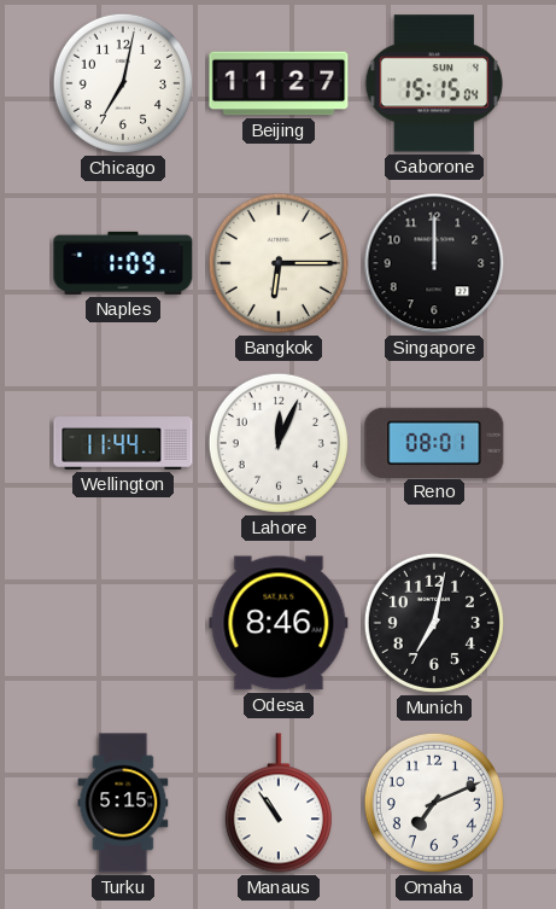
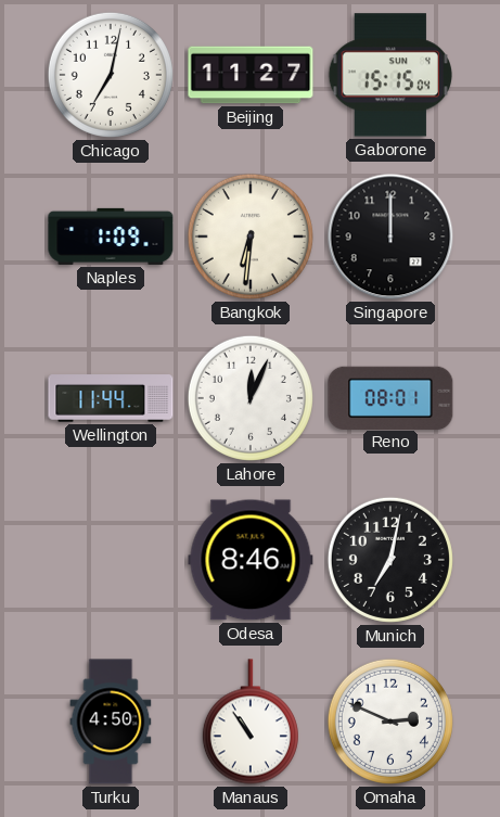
Bangkok: 6:15 -> 6:31 (251, 237)
Turku: 5:15 -> 4:50 (111, 722)
Omaha: 7:11 -> 2:49 (390, 722)
